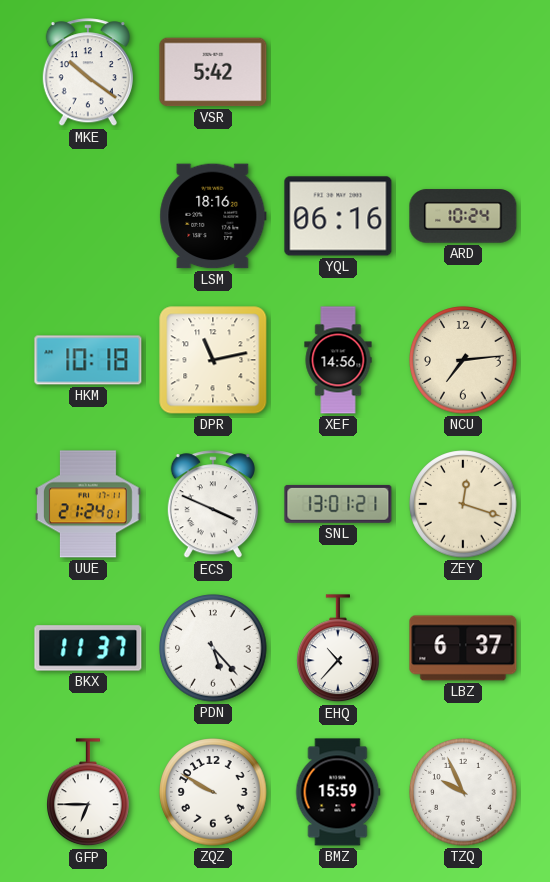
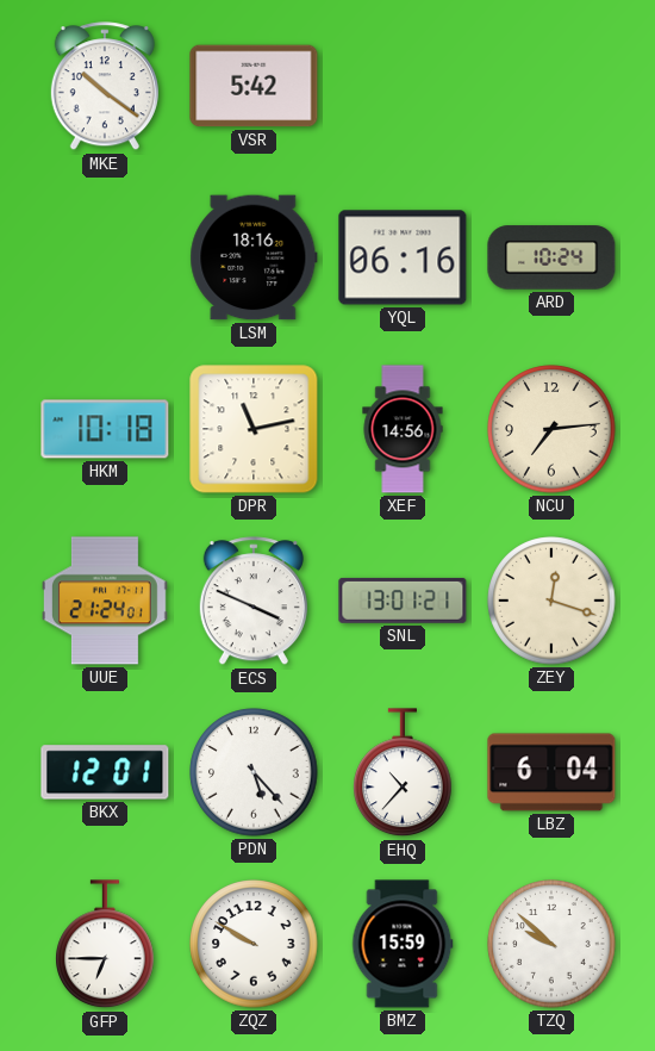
BKX: 11:37 -> 12:01 (105, 772)
LBZ: 6:37 -> 6:04 (551, 772)
TZQ: 9:56 -> 9:52 (551, 944)
